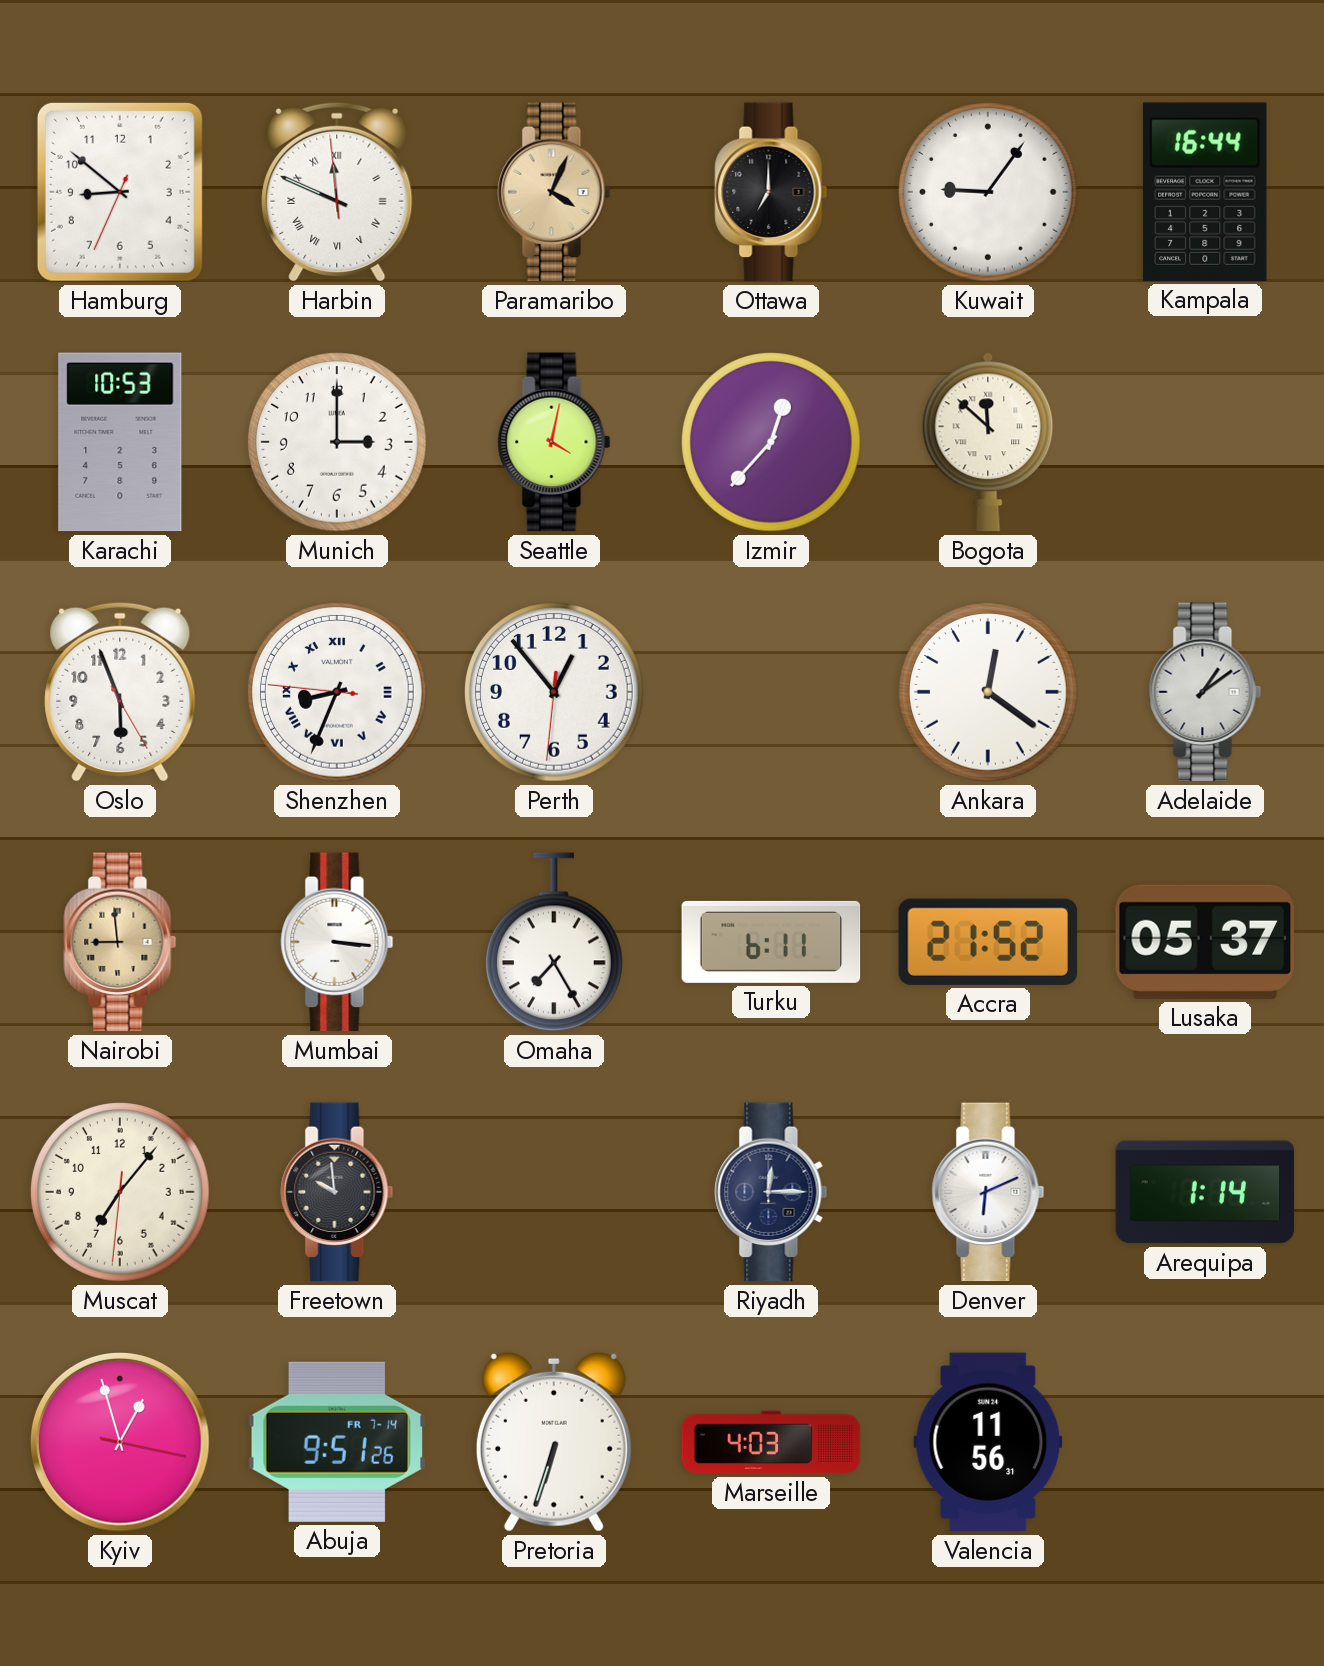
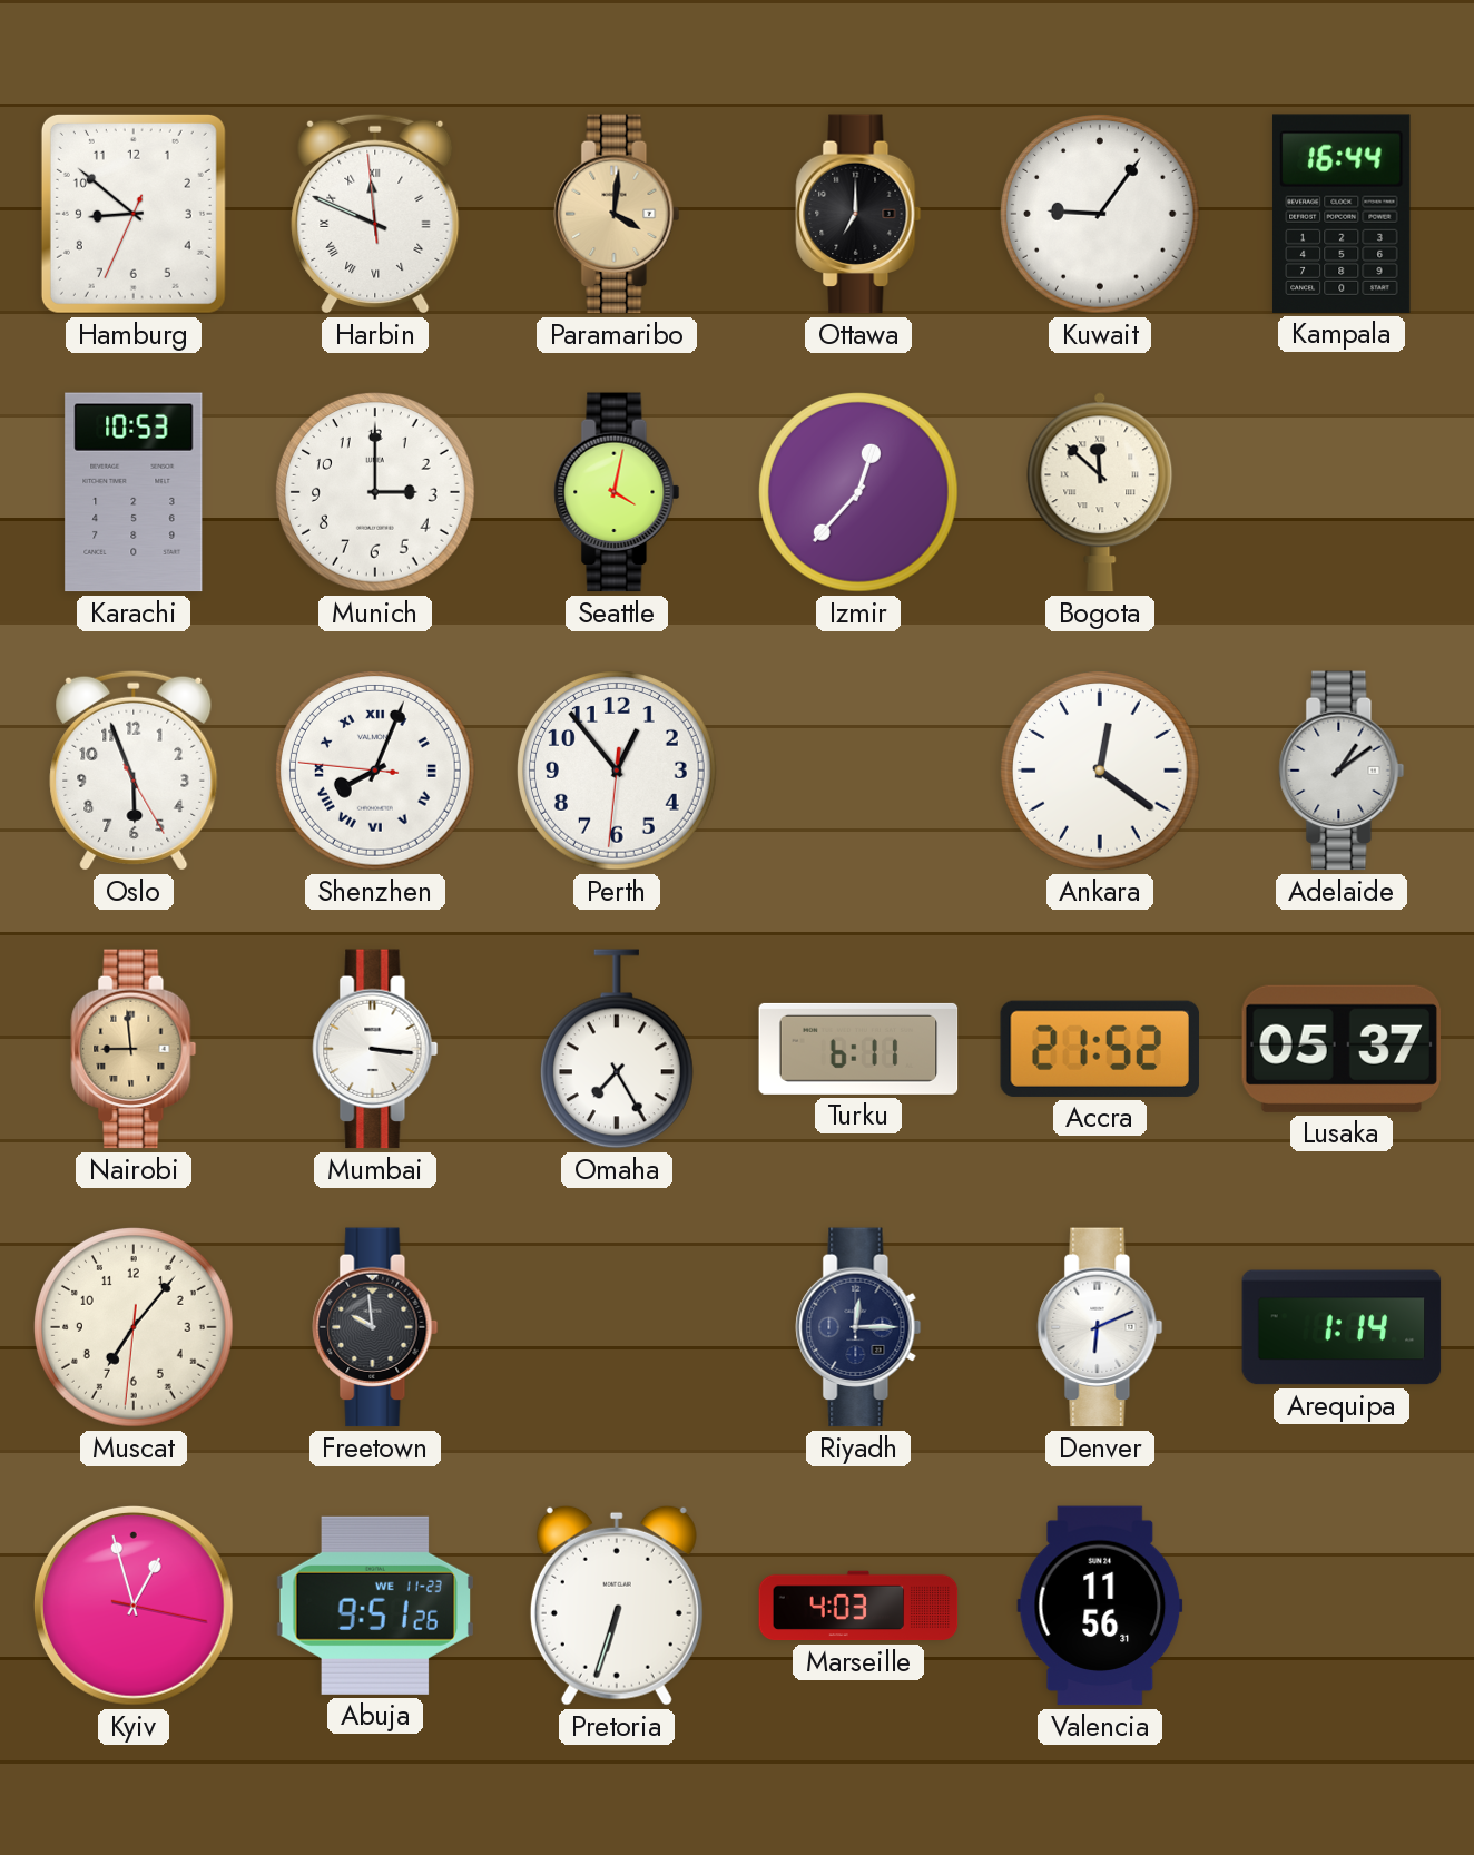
Paramaribo: 4:04 -> 4:01 (617, 214)
Shenzhen: 8:33 -> 8:03 (376, 772)
Abuja date: FR 7-14 -> WE 11-23 (374, 1606)
